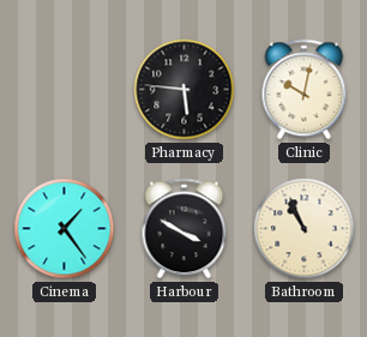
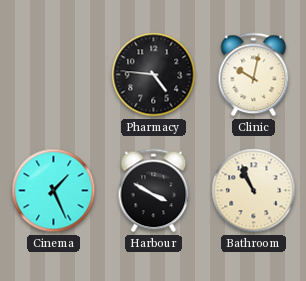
Pharmacy: 5:46 -> 4:46 (154, 75)
Cinema: 1:24 -> 1:26 (54, 191)
